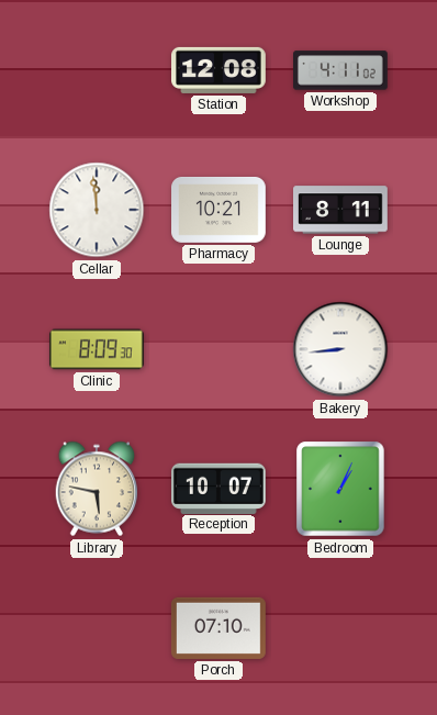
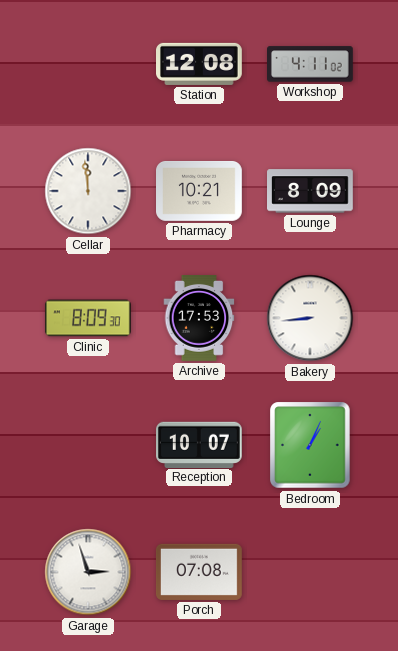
Lounge: 8:11 -> 8:09 (311, 191)
Archive: none -> 17:53 (199, 319)
Library: 5:47 -> none (97, 489)
Garage: none -> 2:57 (88, 572)
Porch: 07:10 -> 07:08 (199, 572)
